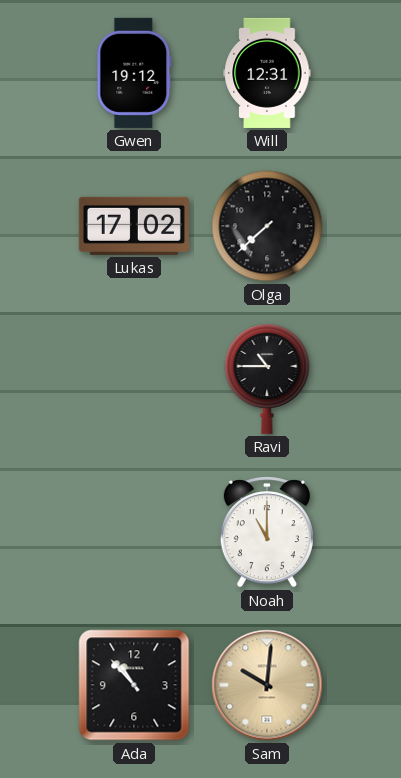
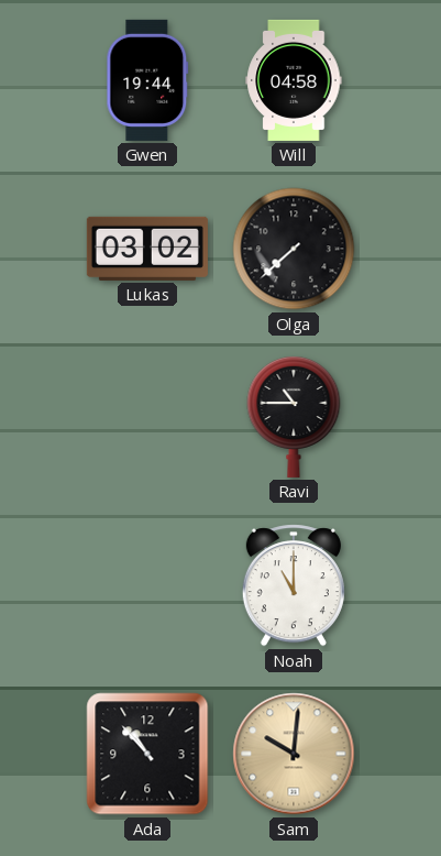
Gwen: 19:12 -> 19:44 (147, 80)
Will: 12:31 -> 04:58 (294, 80)
Lukas: 17:02 -> 03:02 (147, 249)
